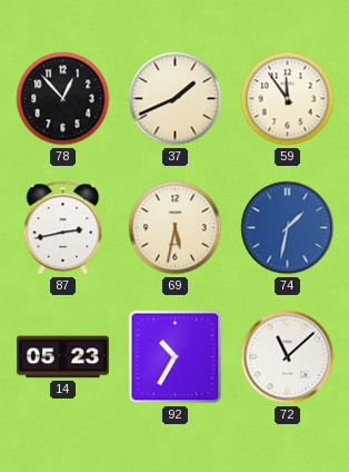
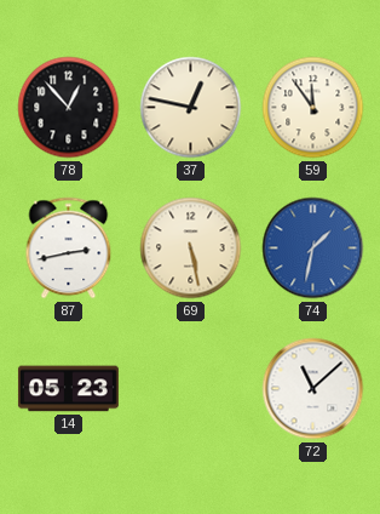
37: 1:41 -> 12:47 (191, 108)
69: 5:32 -> 5:28 (191, 249)
92: 10:35 -> none (176, 357)
